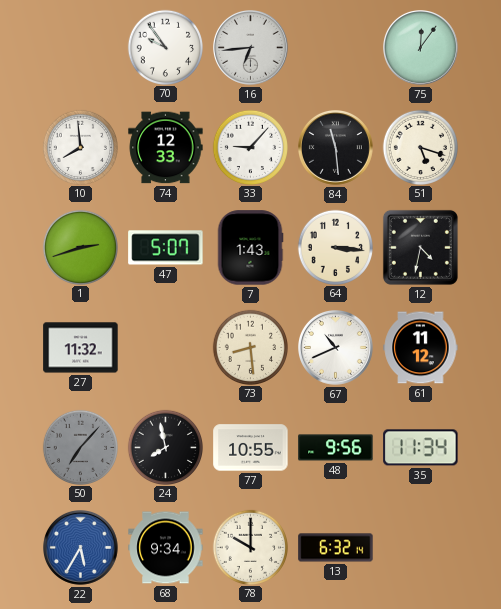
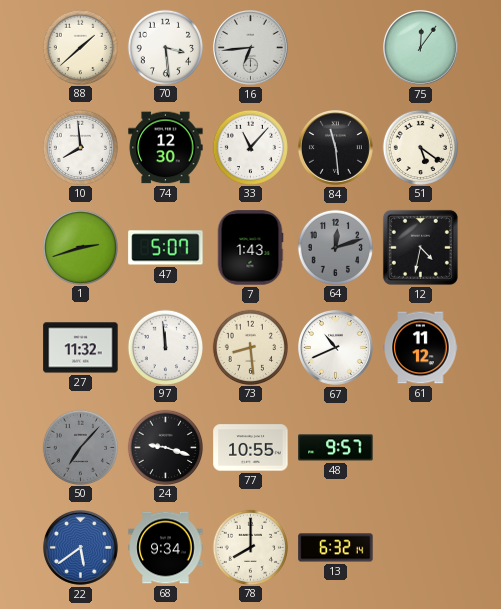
88: none -> 1:38 (80, 47)
70: 9:54 -> 3:29 (165, 47)
74: 12:33 -> 12:30 (166, 148)
33: 9:07 -> 11:07 (250, 147)
51: 5:18 -> 5:21 (420, 147)
64: 3:16 -> 12:12 (335, 247)
64 dial: cream -> grey (335, 247)
97: none -> 11:59 (165, 347)
24: 7:58 -> 9:18 (165, 447)
48: 9:56 -> 9:57 (336, 448)
35: 11:34 -> none (421, 448)
22: 5:35 -> 5:39 (81, 548)
78: 10:00 -> 8:00 (250, 547)
